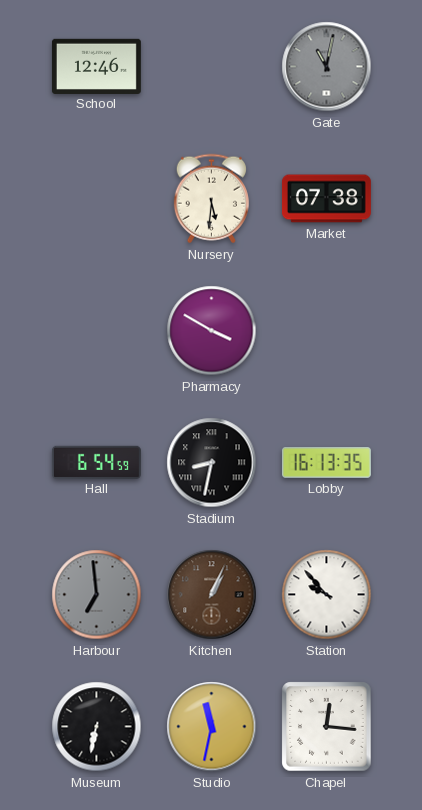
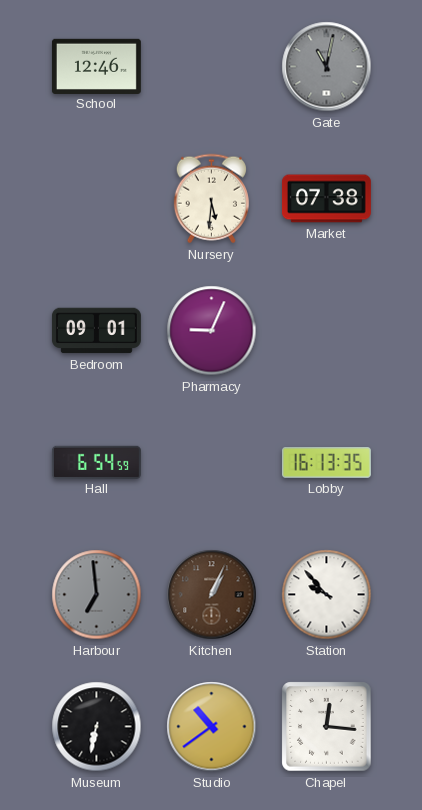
Bedroom: none -> 09:01 (96, 331)
Pharmacy: 3:50 -> 9:04 (212, 331)
Stadium: 8:32 -> none (212, 463)
Studio: 11:32 -> 10:39 (212, 727)
